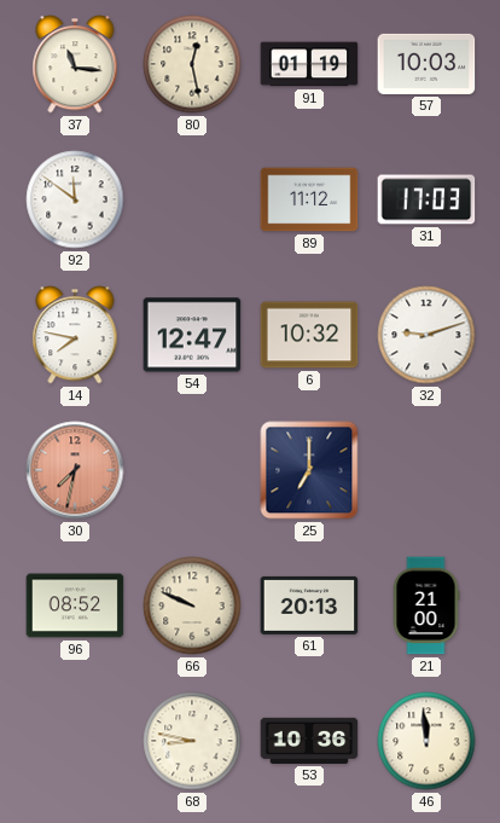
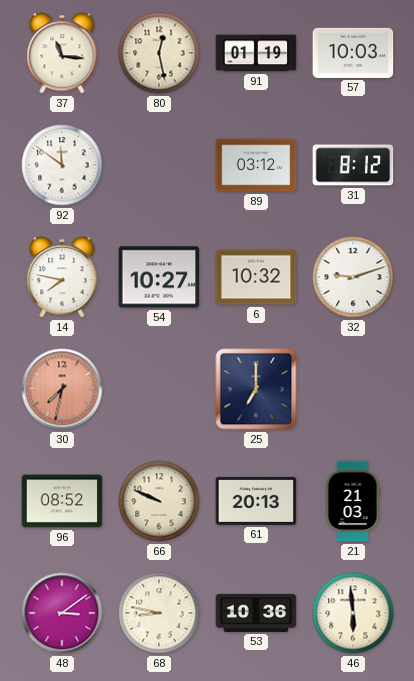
89: 11:12 -> 03:12 (256, 165)
31: 17:03 -> 8:12 (353, 165)
54: 12:47 -> 10:27 (159, 277)
21: 21:00 -> 21:03 (353, 501)
48: none -> 3:09 (62, 613)
46: 11:59 -> 5:59 (353, 613)
